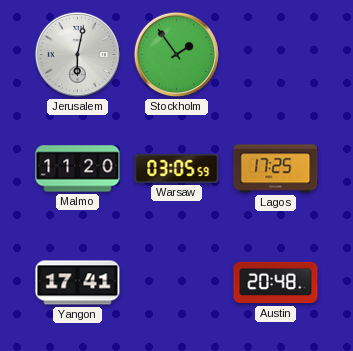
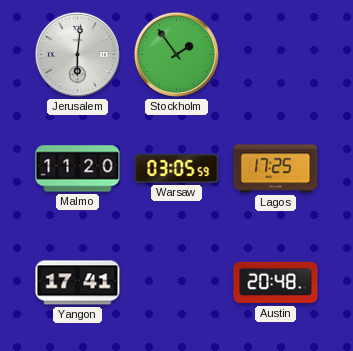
Jerusalem: 6:02 -> 6:01 (77, 54)
